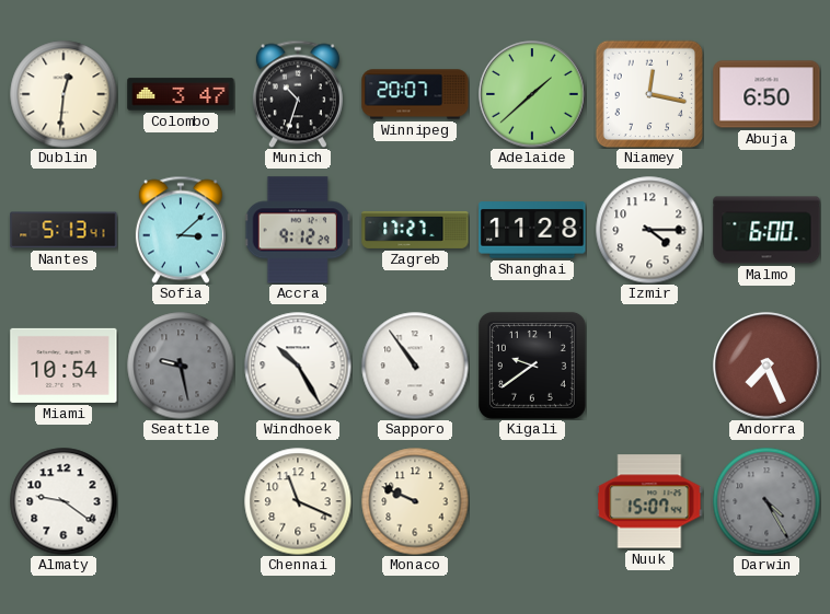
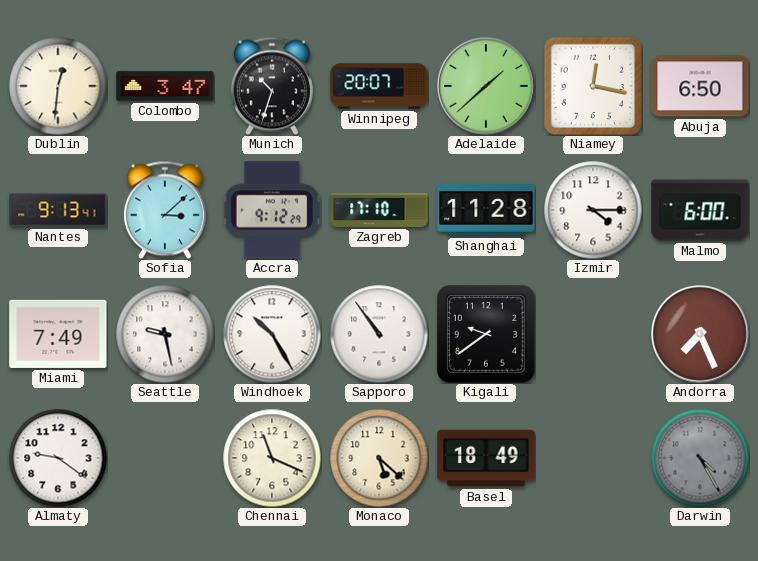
Nantes: 5:13 -> 9:13 (58, 210)
Zagreb: 17:27 -> 17:10 (379, 210)
Miami: 10:54 -> 7:49 (58, 334)
Seattle dial: grey -> white (165, 334)
Monaco: 9:49 -> 5:22 (379, 458)
Basel: none -> 18:49 (486, 458)
Nuuk: 15:07 -> none (649, 501)
